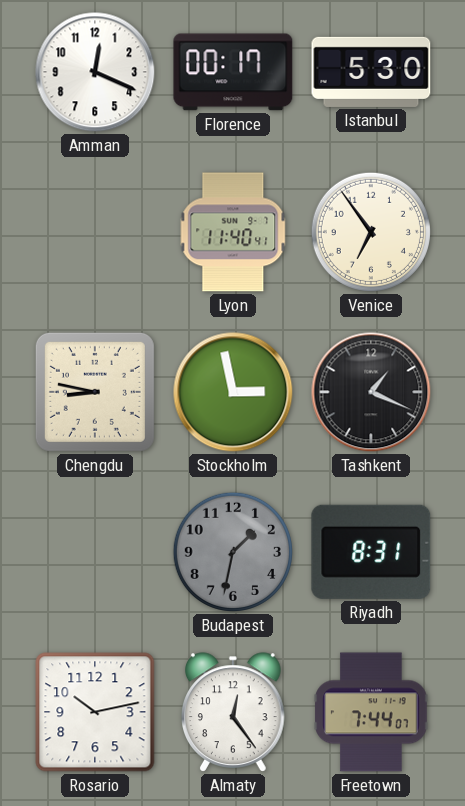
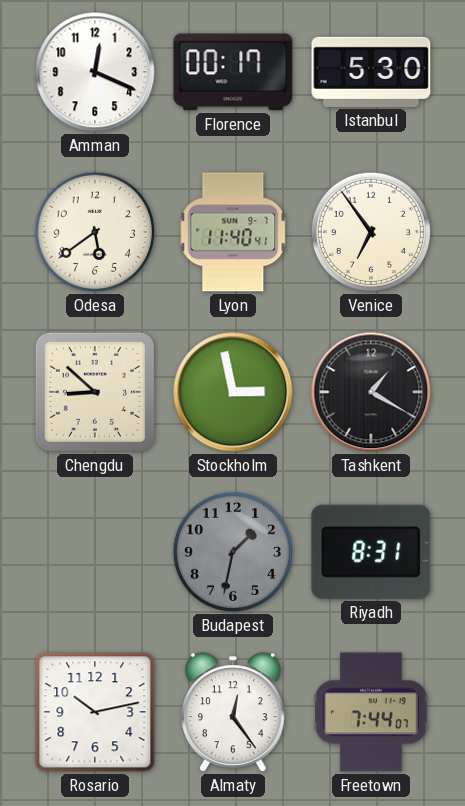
Odesa: none -> 5:39 (95, 232)
Chengdu: 8:47 -> 8:52 (95, 392)
Tashkent: 1:19 -> 1:20 (371, 392)
